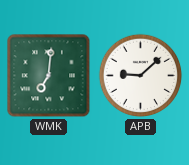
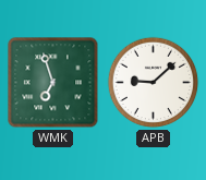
WMK: 7:01 -> 6:57 (53, 83)
